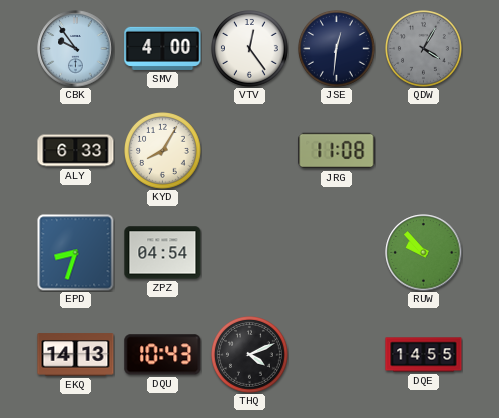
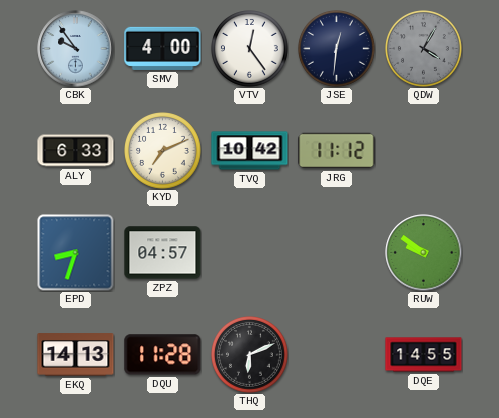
KYD: 8:05 -> 7:11 (163, 151)
TVQ: none -> 10:42 (250, 151)
JRG: 11:08 -> 11:12 (337, 151)
ZPZ: 04:54 -> 04:57 (163, 253)
RUW: 9:53 -> 9:51 (424, 253)
DQU: 10:43 -> 11:28 (163, 355)
THQ: 4:11 -> 6:11 (250, 355)
